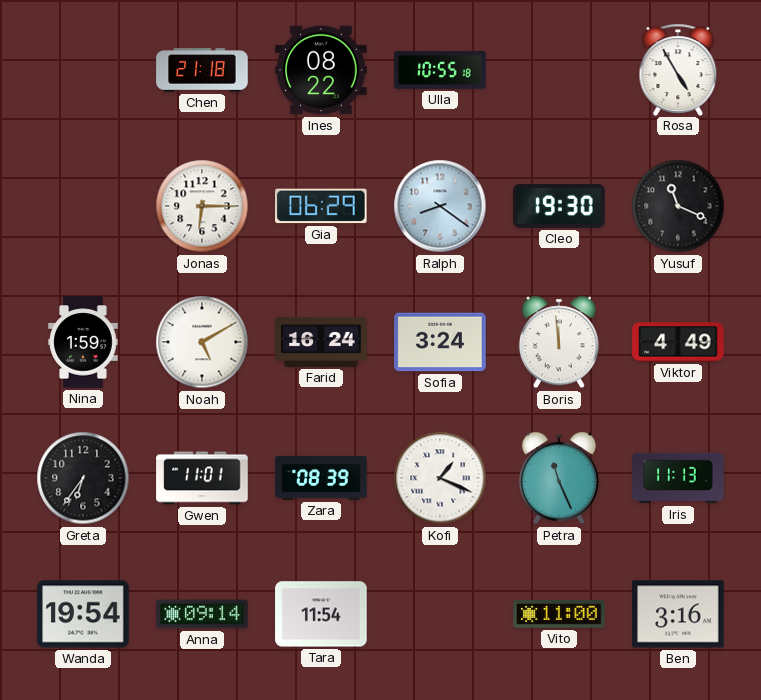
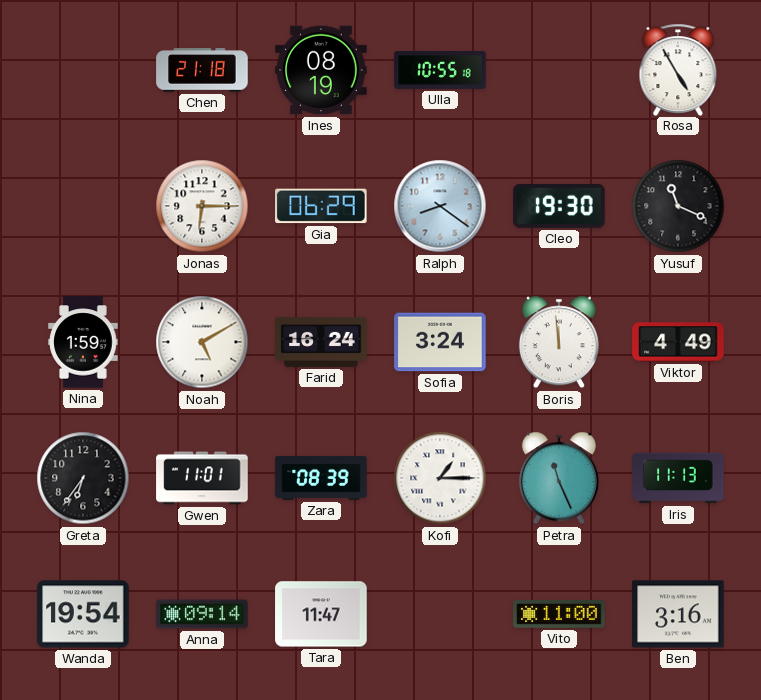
Ines: 08:22 -> 08:19 (321, 70)
Kofi: 1:19 -> 1:15 (440, 478)
Tara: 11:54 -> 11:47 (321, 614)
